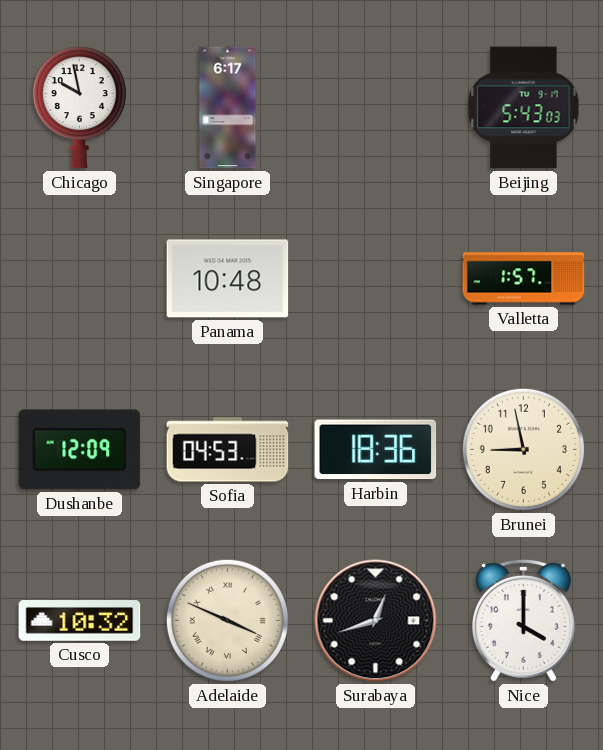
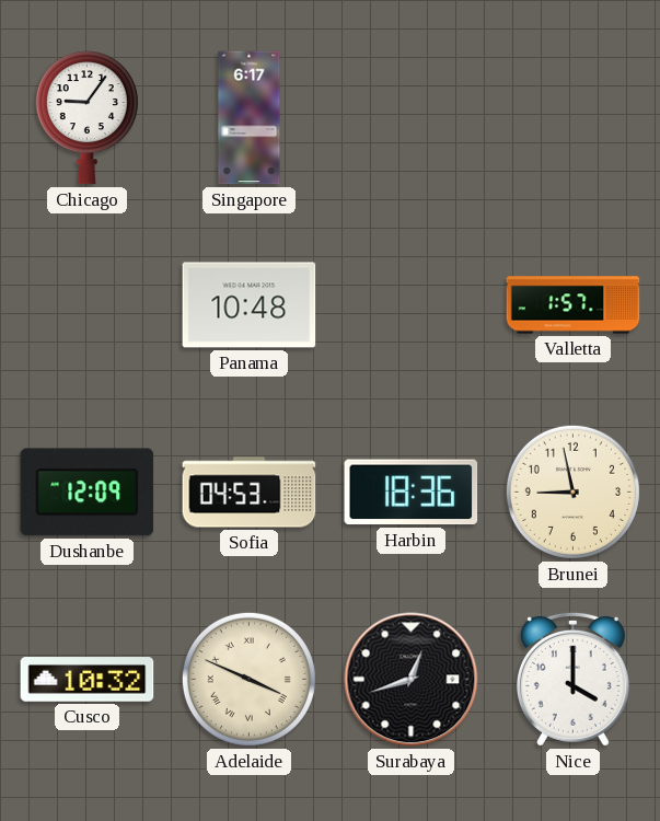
Chicago: 9:58 -> 9:06 (86, 118)
Beijing: 5:43 -> none (524, 108)
